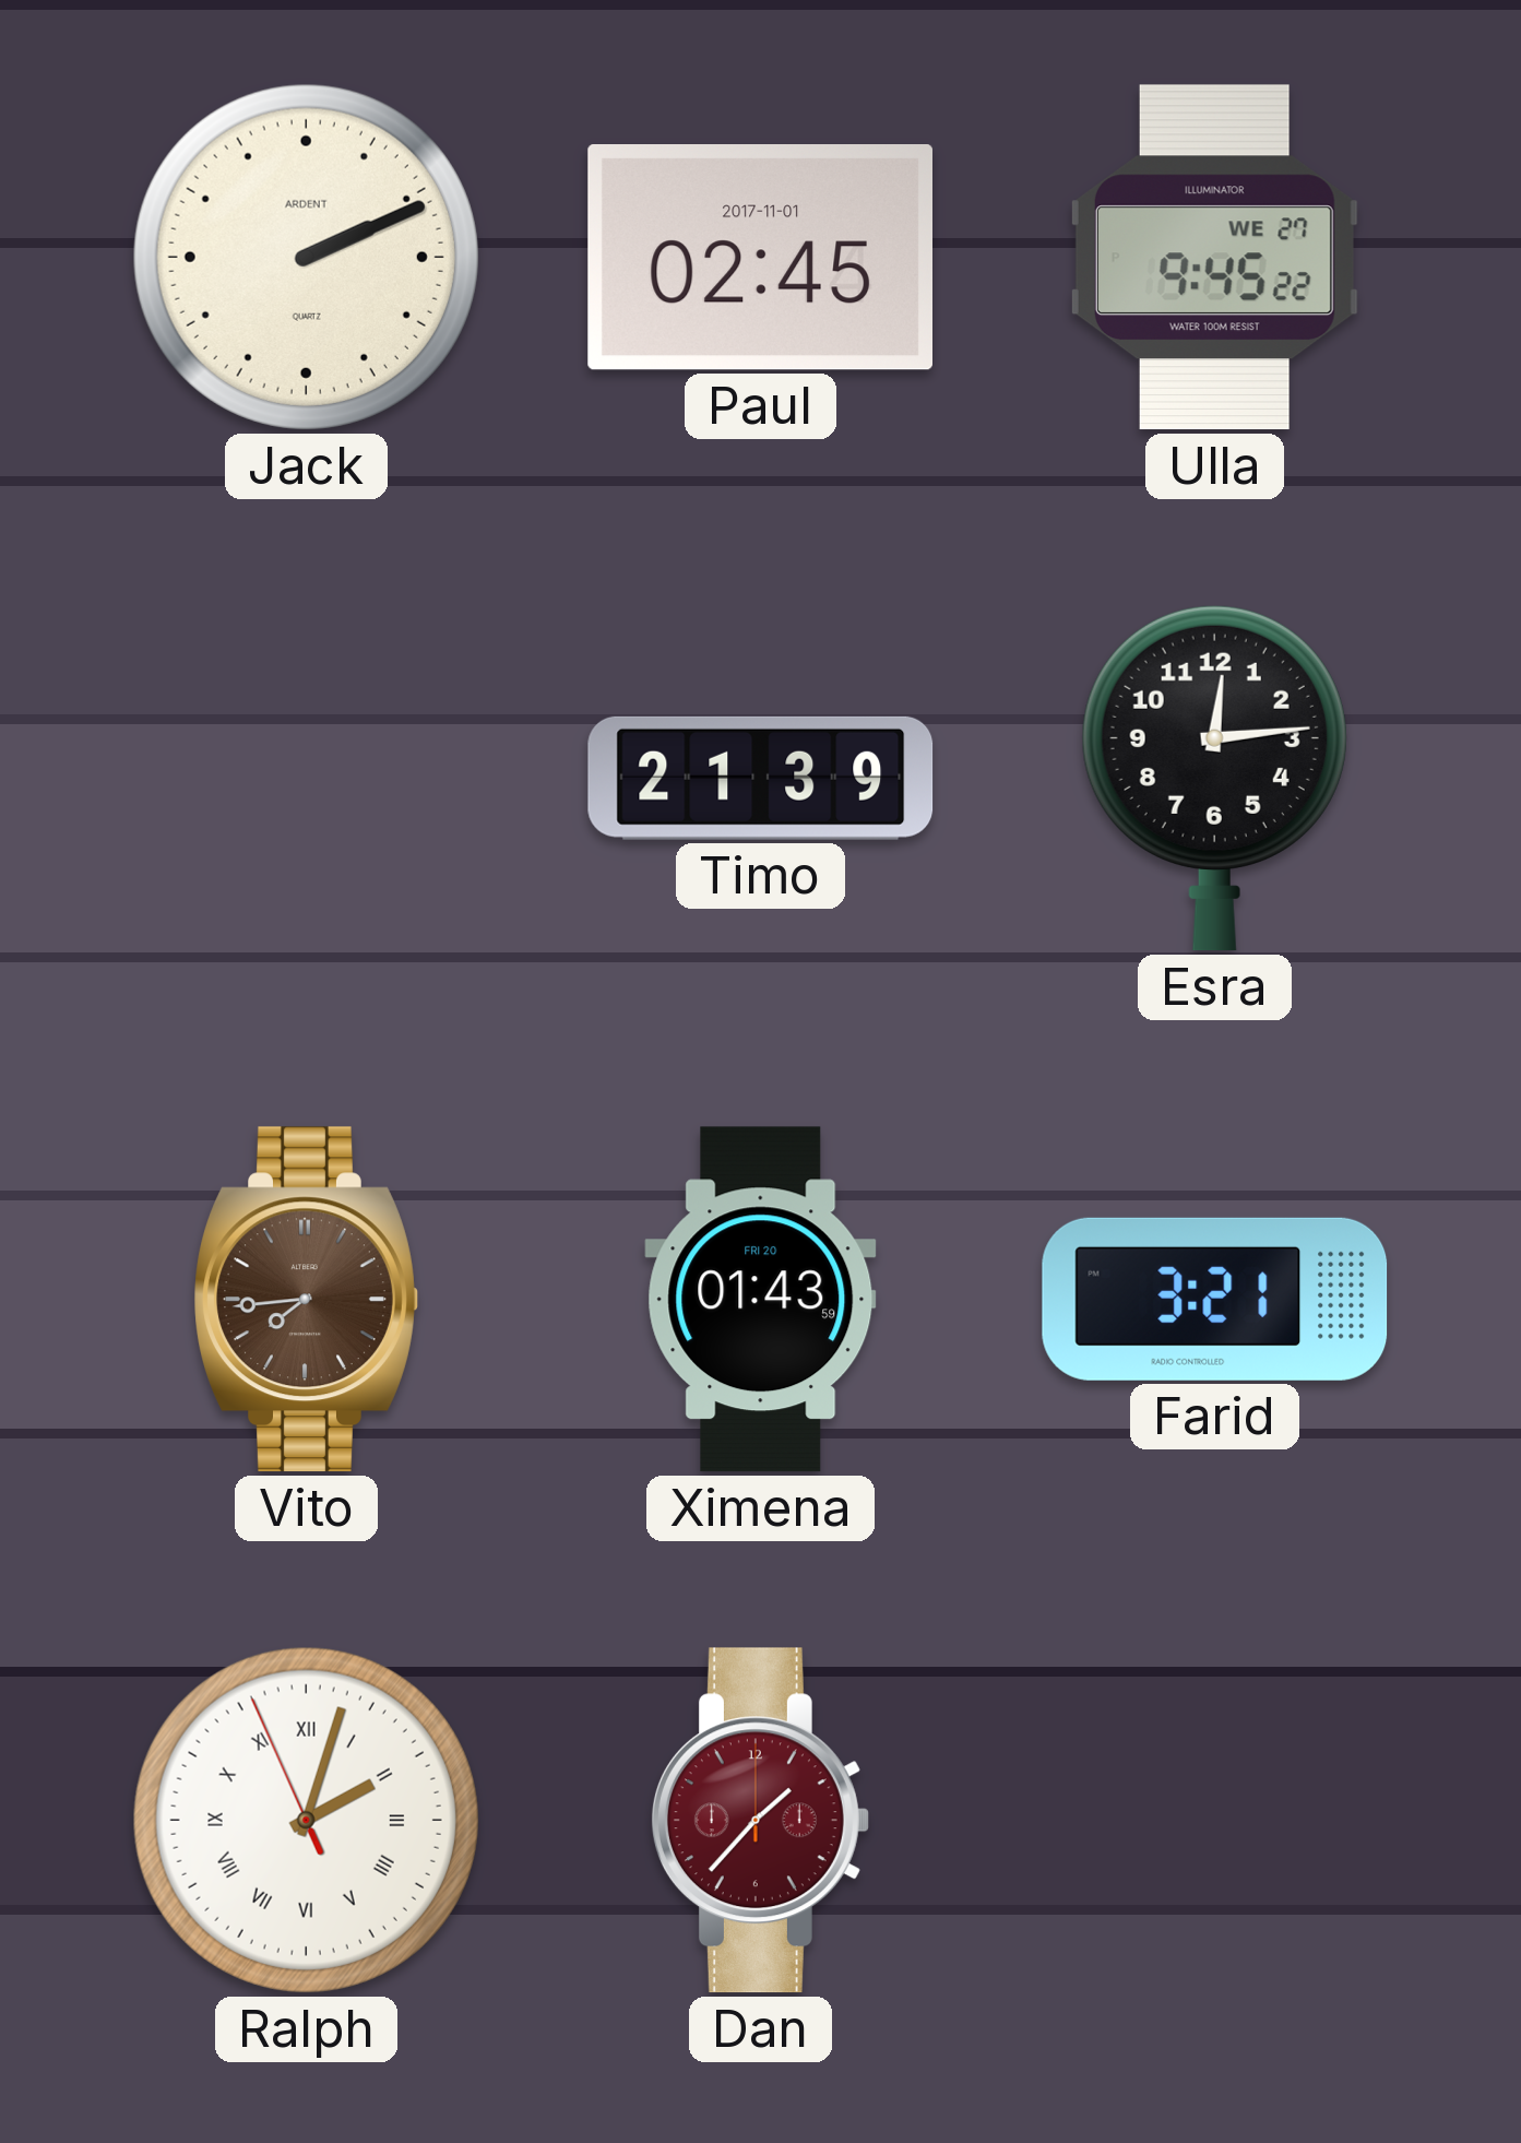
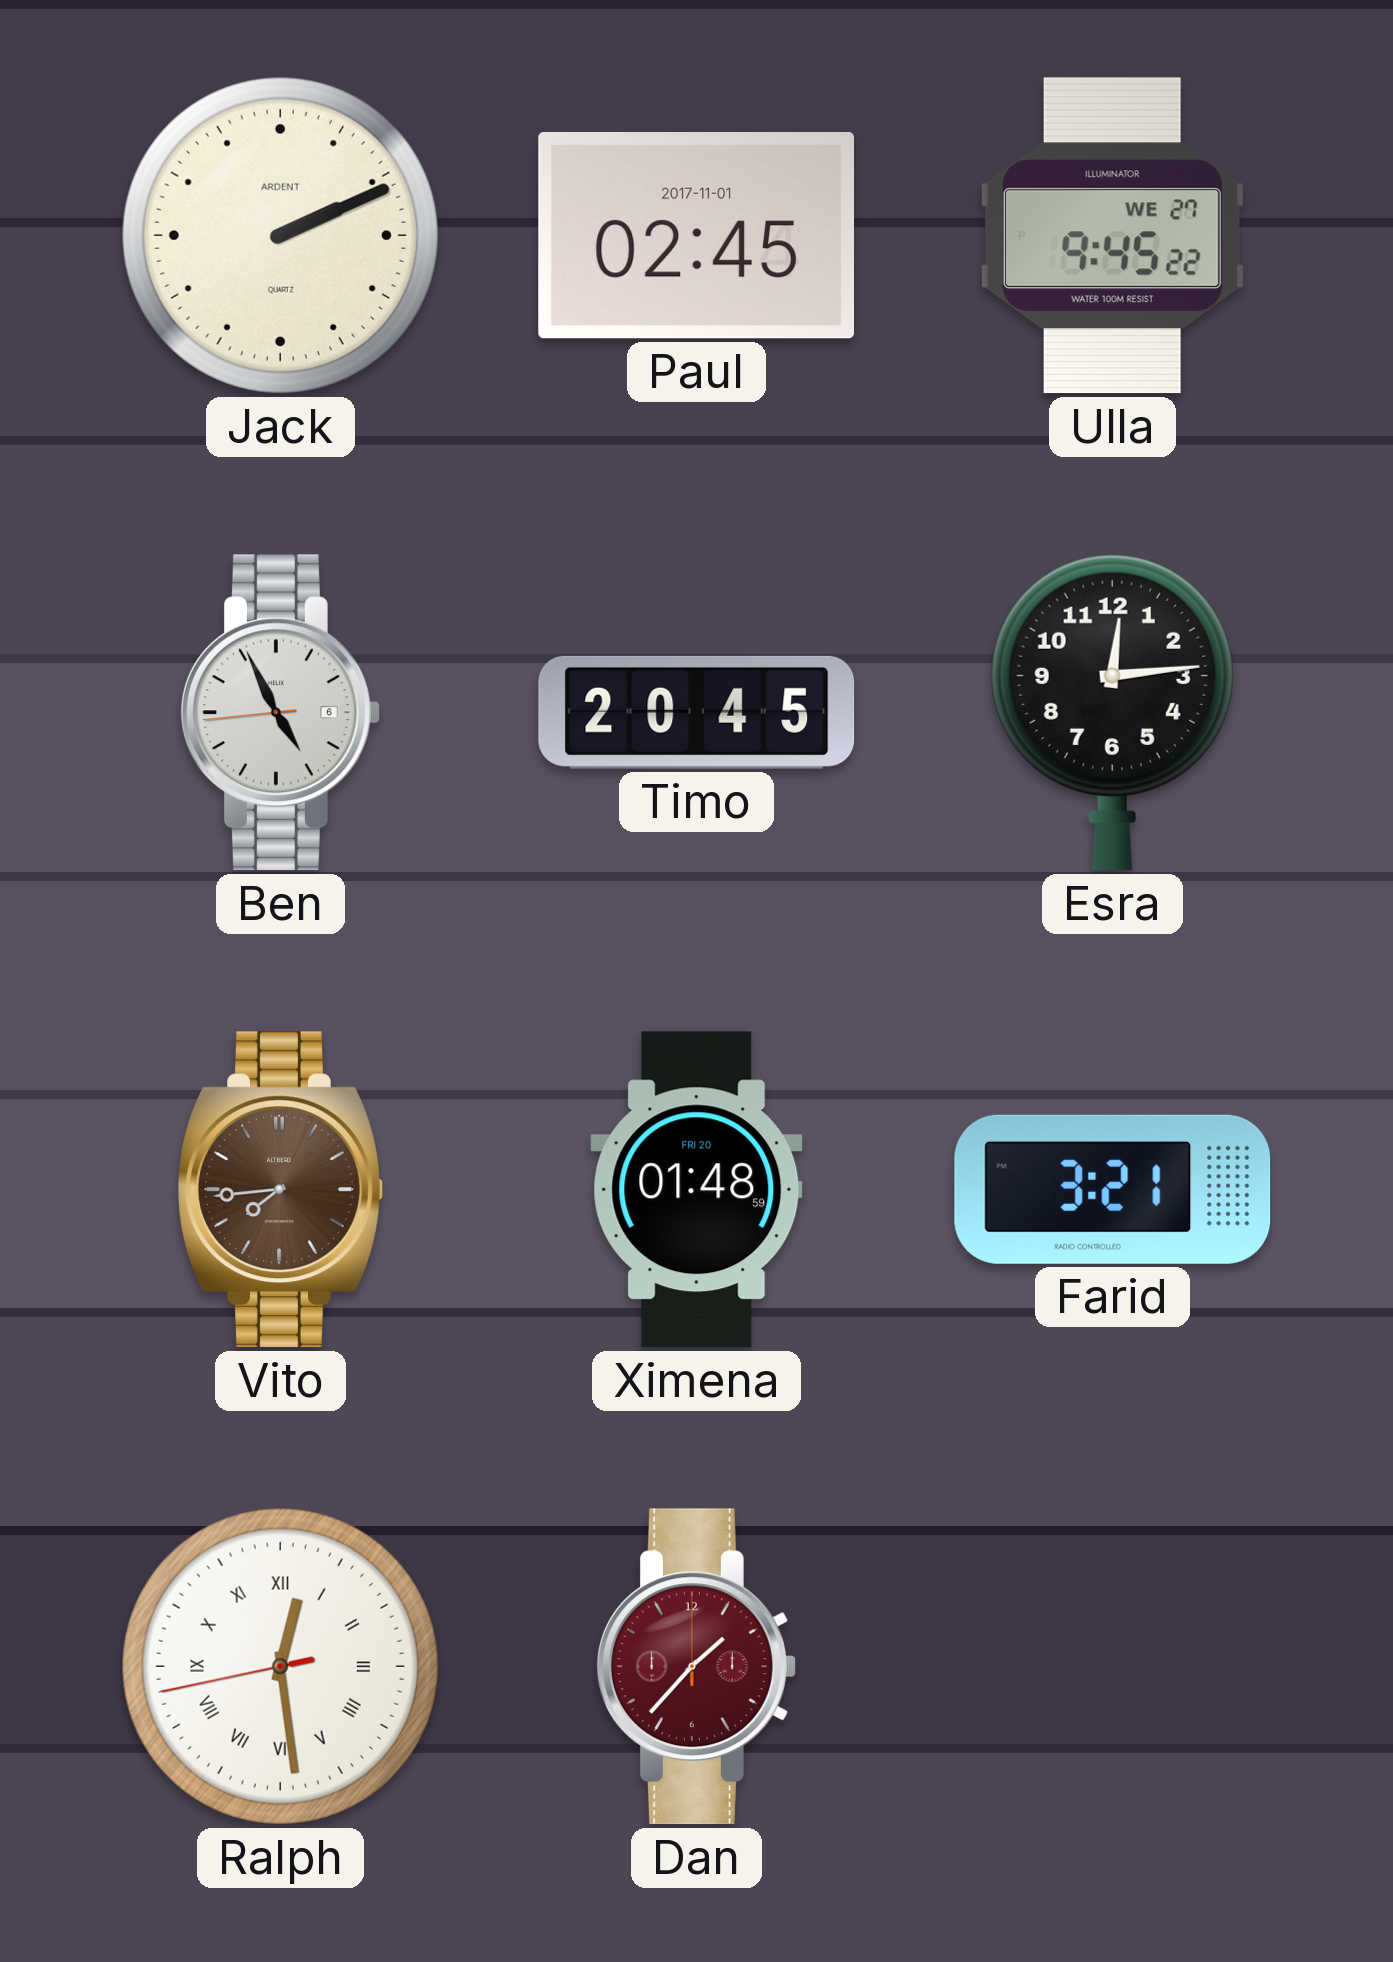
Ben: none -> 4:55 (280, 713)
Timo: 21:39 -> 20:45 (697, 712)
Ximena: 01:43 -> 01:48 (697, 1190)
Ralph: 2:02 -> 12:28 (280, 1666)
